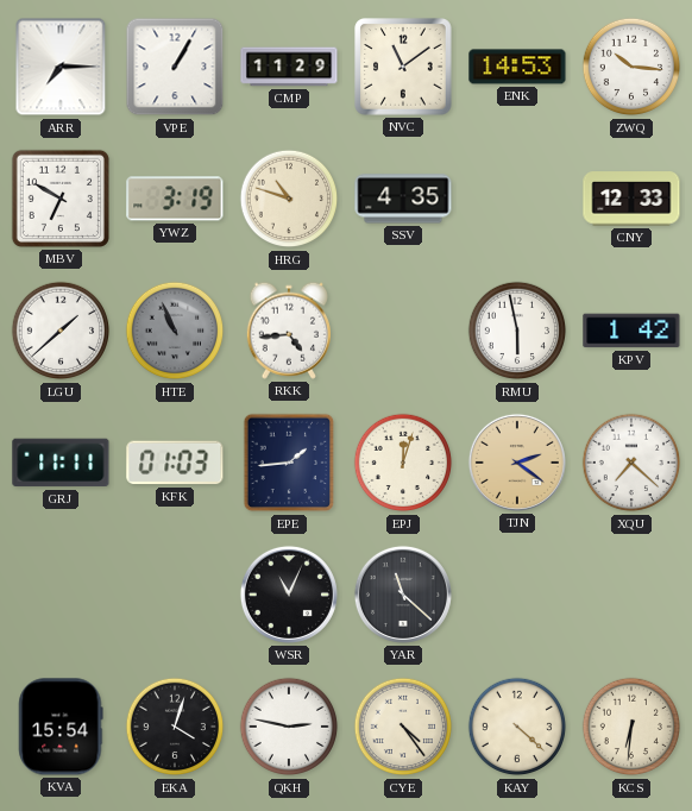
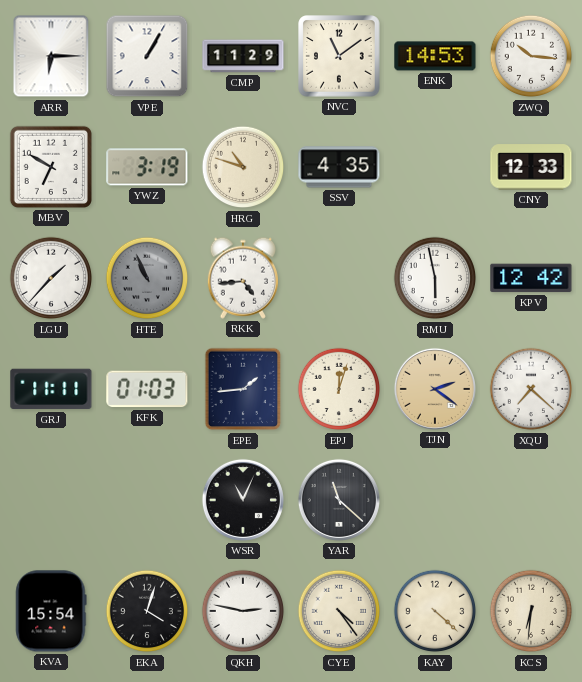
ARR: 7:15 -> 6:15 (51, 56)
LGU: 1:38 -> 1:37 (51, 278)
KPV: 1:42 -> 12:42 (531, 278)
